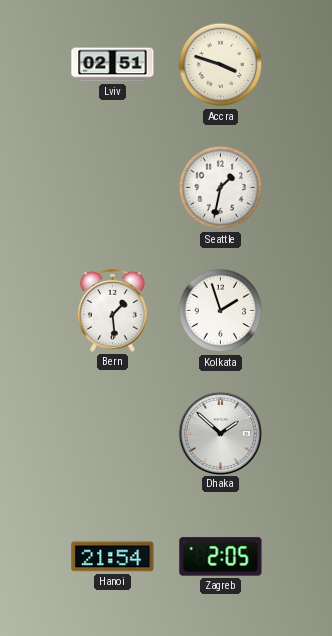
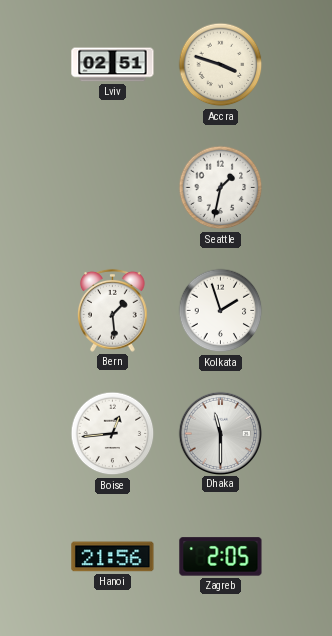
Boise: none -> 12:44 (113, 434)
Dhaka: 1:52 -> 11:30 (220, 433)
Hanoi: 21:54 -> 21:56 (113, 557)
